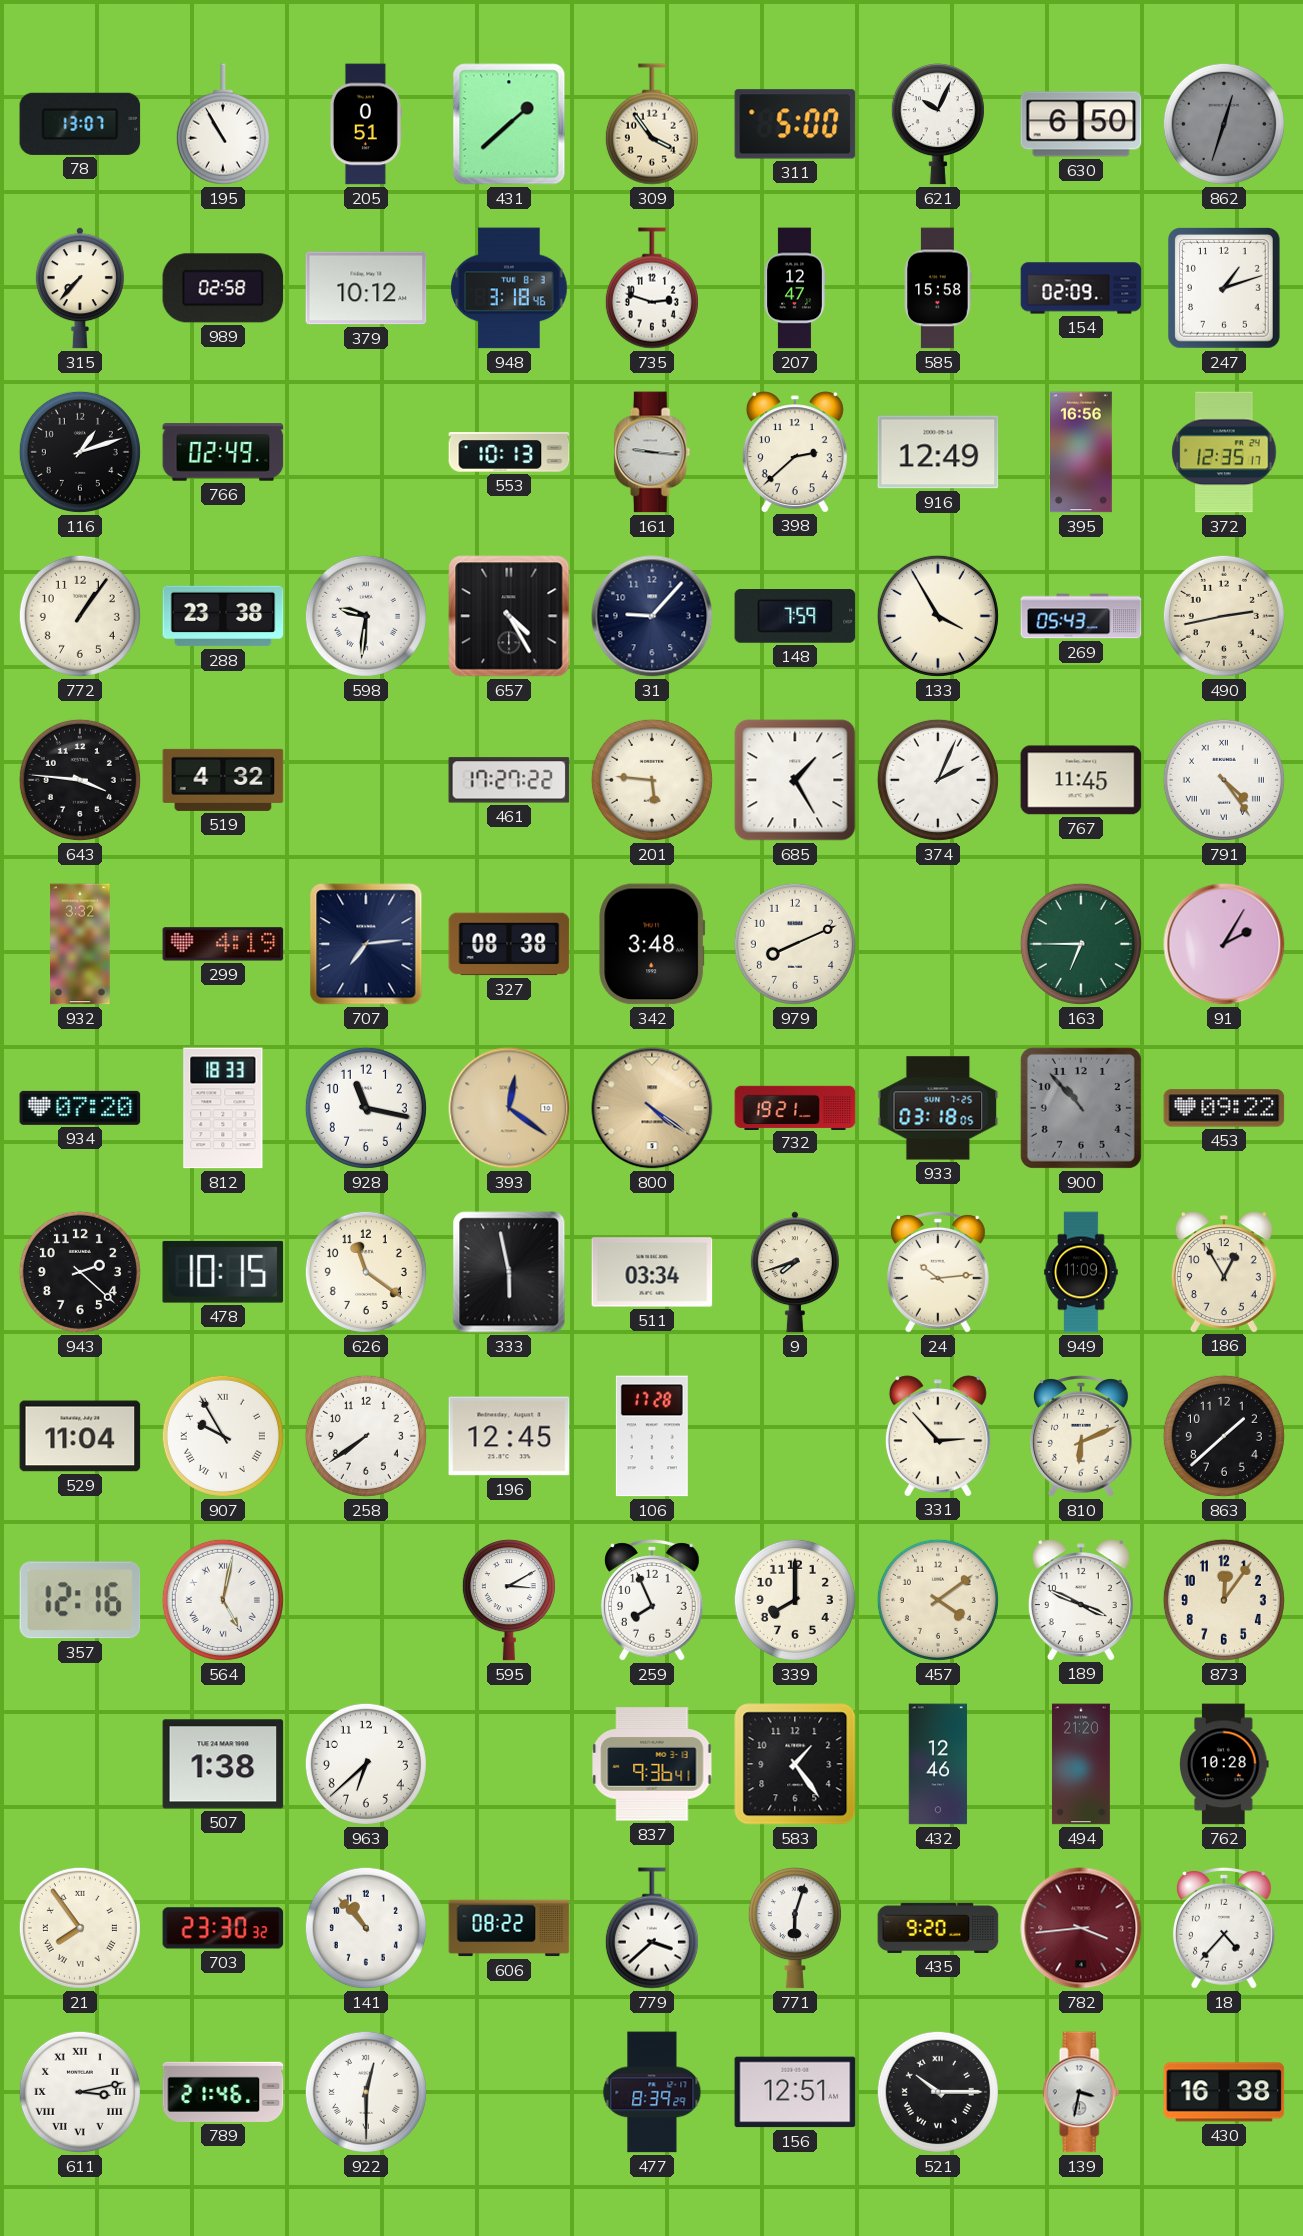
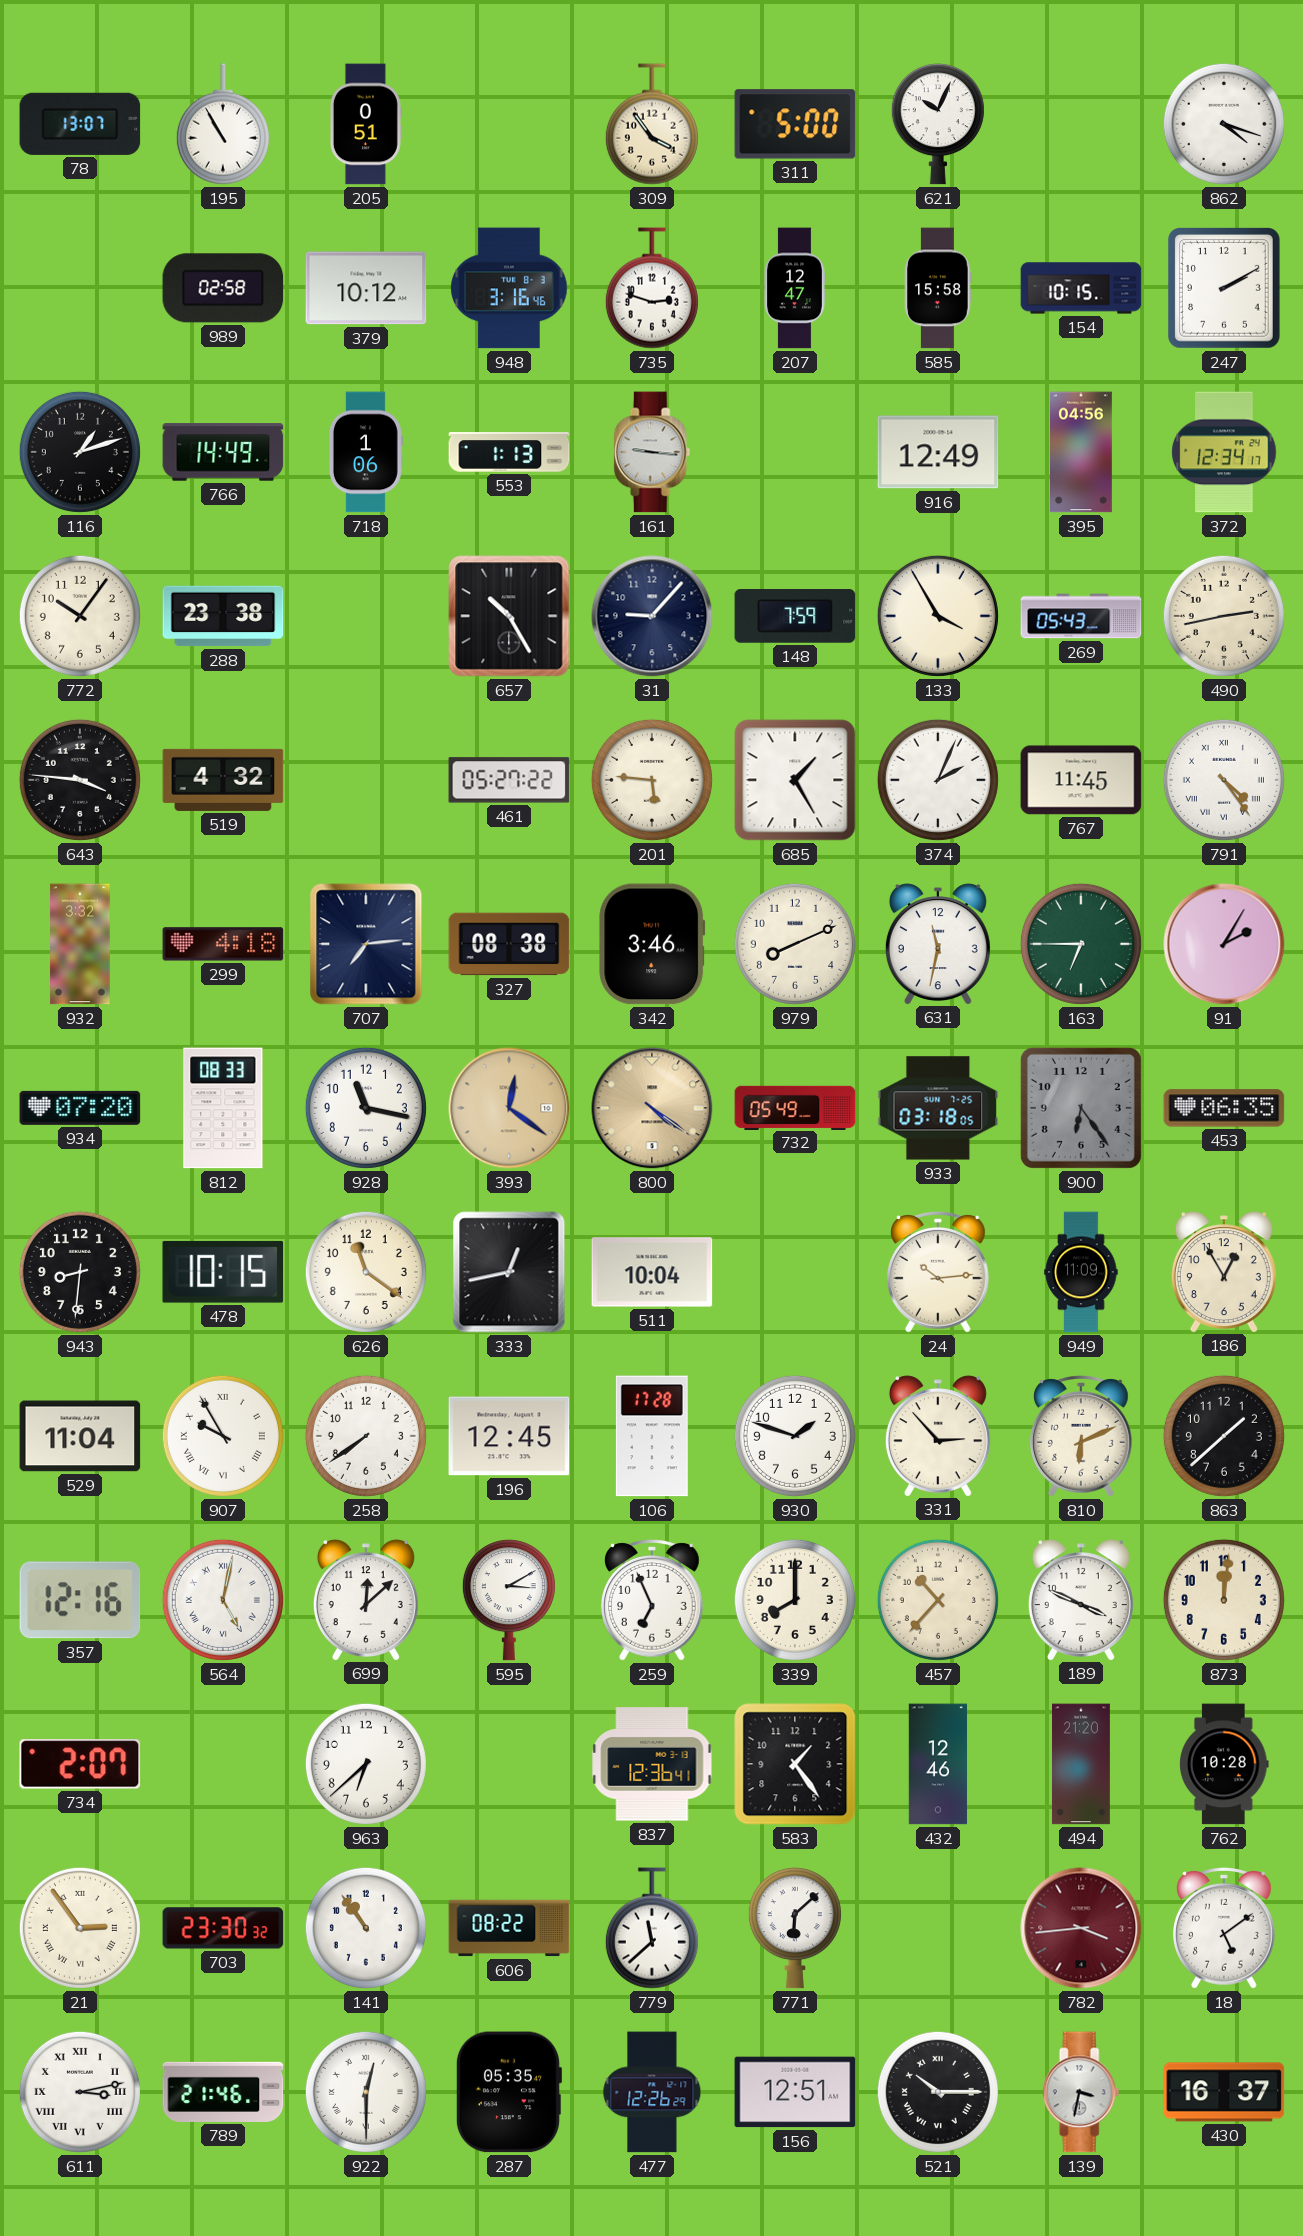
431: 1:38 -> none (509, 124)
630: 6:50 -> none (1081, 124)
862: 12:33 -> 4:18 (1224, 124)
862 dial: grey -> white (1224, 124)
315: 7:37 -> none (80, 288)
948: 3:18 -> 3:16 (509, 288)
154: 02:09 -> 10:15 (1081, 288)
247: 1:12 -> 2:10 (1225, 289)
766: 02:49 -> 14:49 (223, 452)
718: none -> 1:06 (367, 452)
553: 10:13 -> 1:13 (509, 452)
398: 2:38 -> none (795, 452)
395: 16:56 -> 04:56 (1082, 452)
372: 12:35 -> 12:34 (1224, 452)
772: 1:06 -> 10:06 (80, 616)
598: 9:31 -> none (366, 616)
657: 4:25 -> 10:25 (509, 616)
461: 17:27 -> 05:27 (509, 780)
299: 4:19 -> 4:18 (223, 944)
342: 3:48 -> 3:46 (652, 944)
631: none -> 11:32 (938, 944)
812: 18:33 -> 08:33 (223, 1108)
732: 19:21 -> 05:49 (795, 1107)
900: 10:53 -> 6:24 (1081, 1108)
453: 09:22 -> 06:35 (1224, 1108)
943: 2:22 -> 8:31 (80, 1272)
333: 5:58 -> 12:43 (509, 1272)
511: 03:34 -> 10:04 (652, 1272)
9: 7:42 -> none (795, 1272)
930: none -> 1:48 (795, 1436)
699: none -> 12:08 (366, 1600)
259: 7:56 -> 6:56 (653, 1600)
457: 4:09 -> 10:37 (938, 1600)
873: 12:06 -> 12:01 (1224, 1600)
734: none -> 2:07 (80, 1764)
507: 1:38 -> none (223, 1764)
837: 9:36 -> 12:36 (652, 1764)
21: 7:54 -> 2:54 (80, 1928)
141: 10:53 -> 10:54 (366, 1928)
779: 3:38 -> 11:38 (652, 1928)
771: 6:03 -> 6:08 (795, 1928)
435: 9:20 -> none (938, 1928)
18: 4:37 -> 5:09 (1225, 1928)
287: none -> 05:35 (508, 2092)
477: 8:39 -> 12:26 (652, 2092)
430: 16:38 -> 16:37 (1224, 2092)
